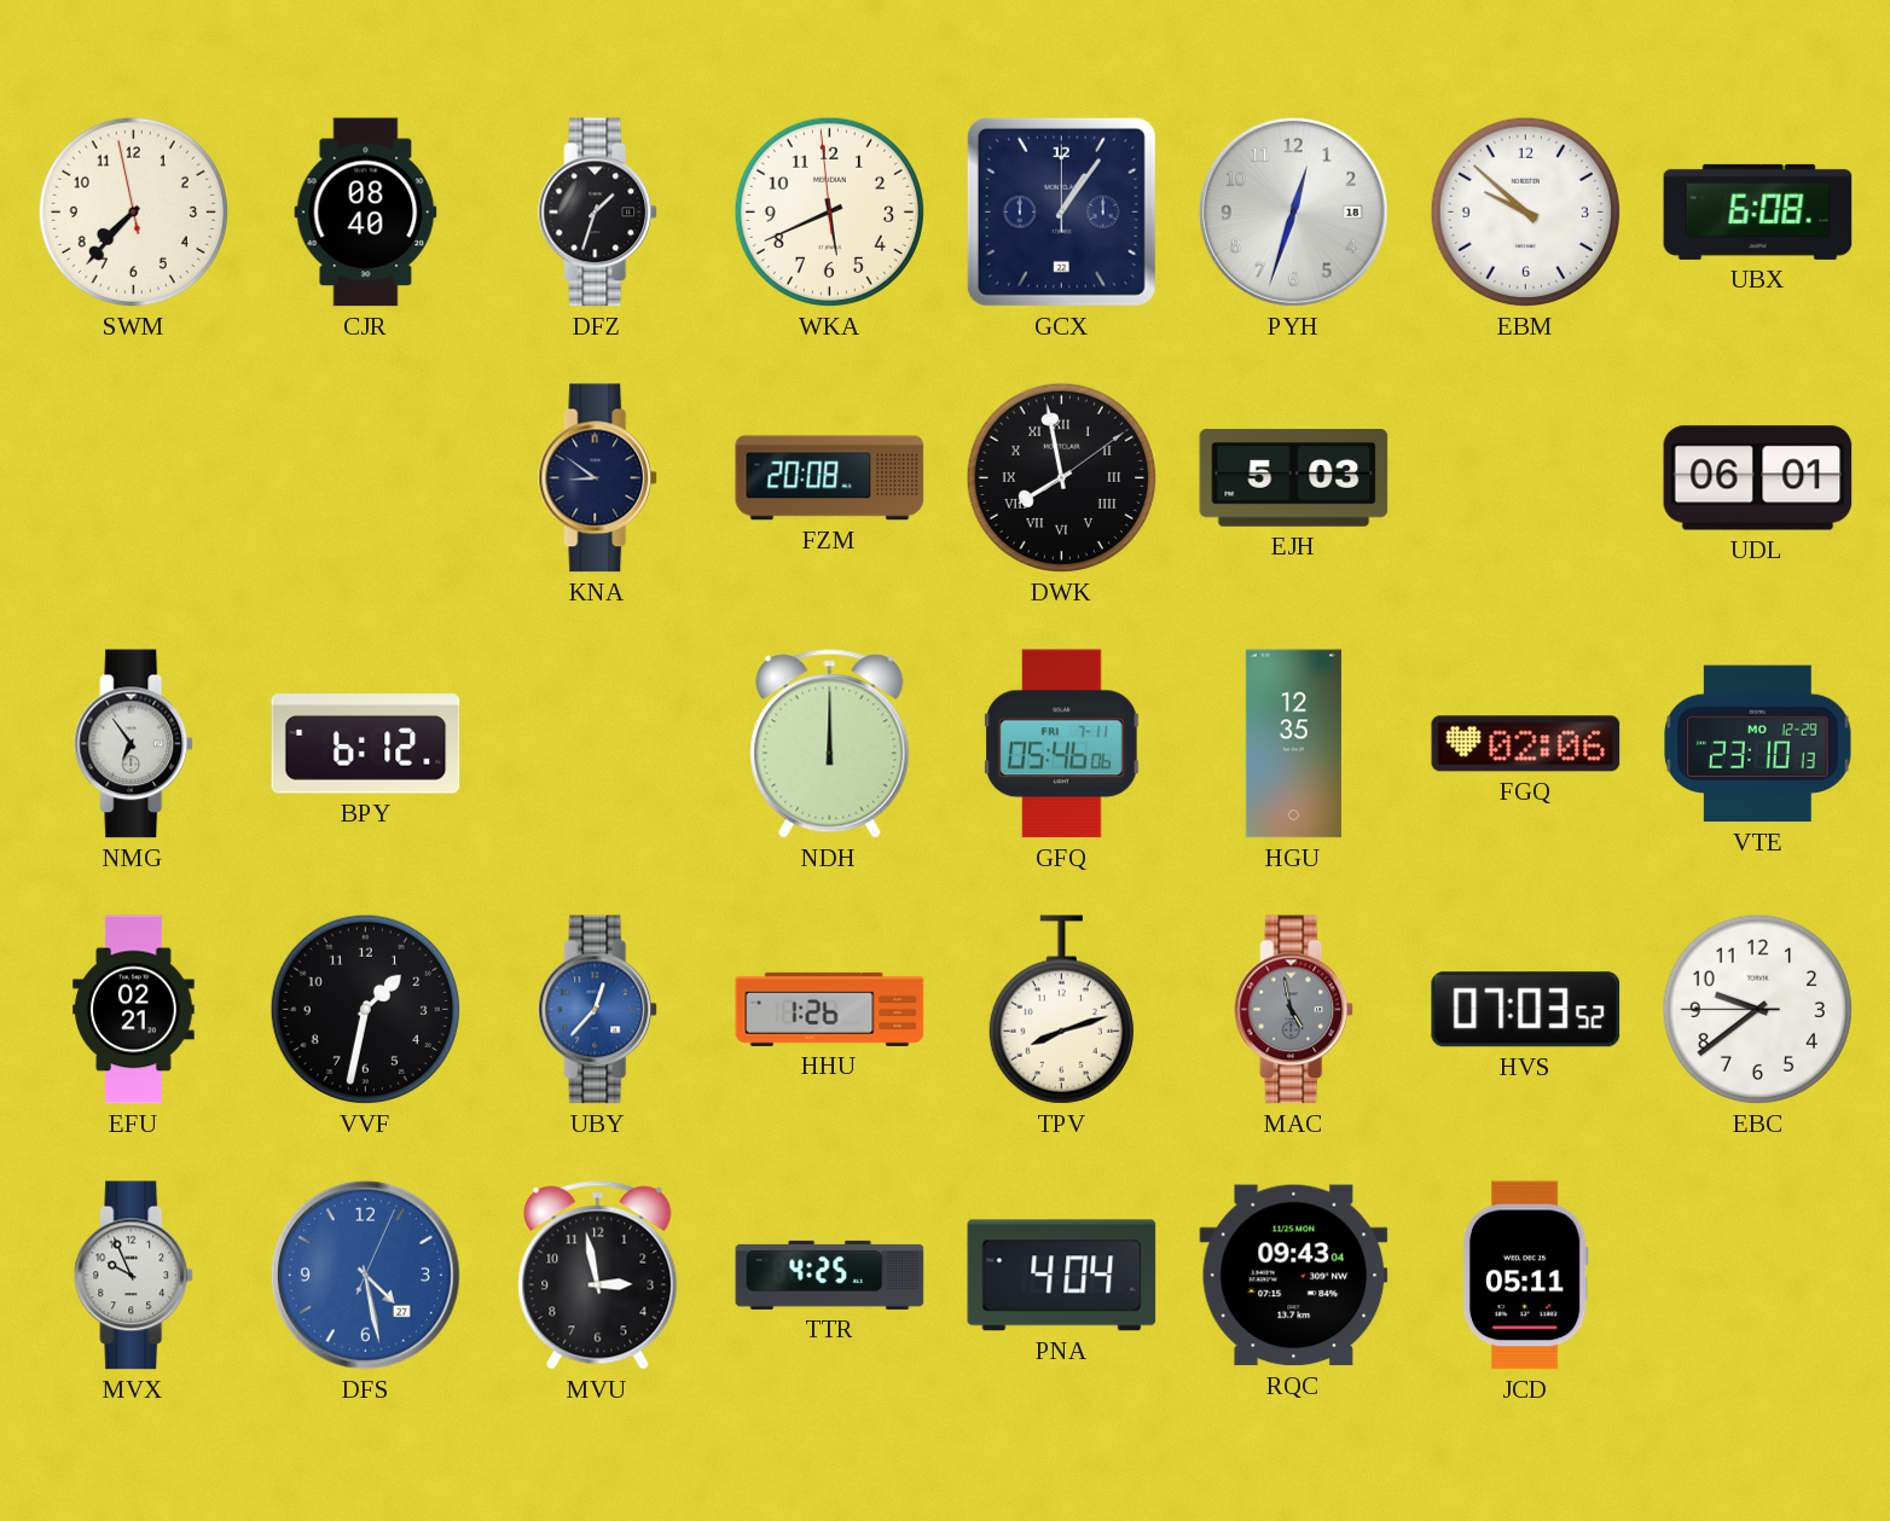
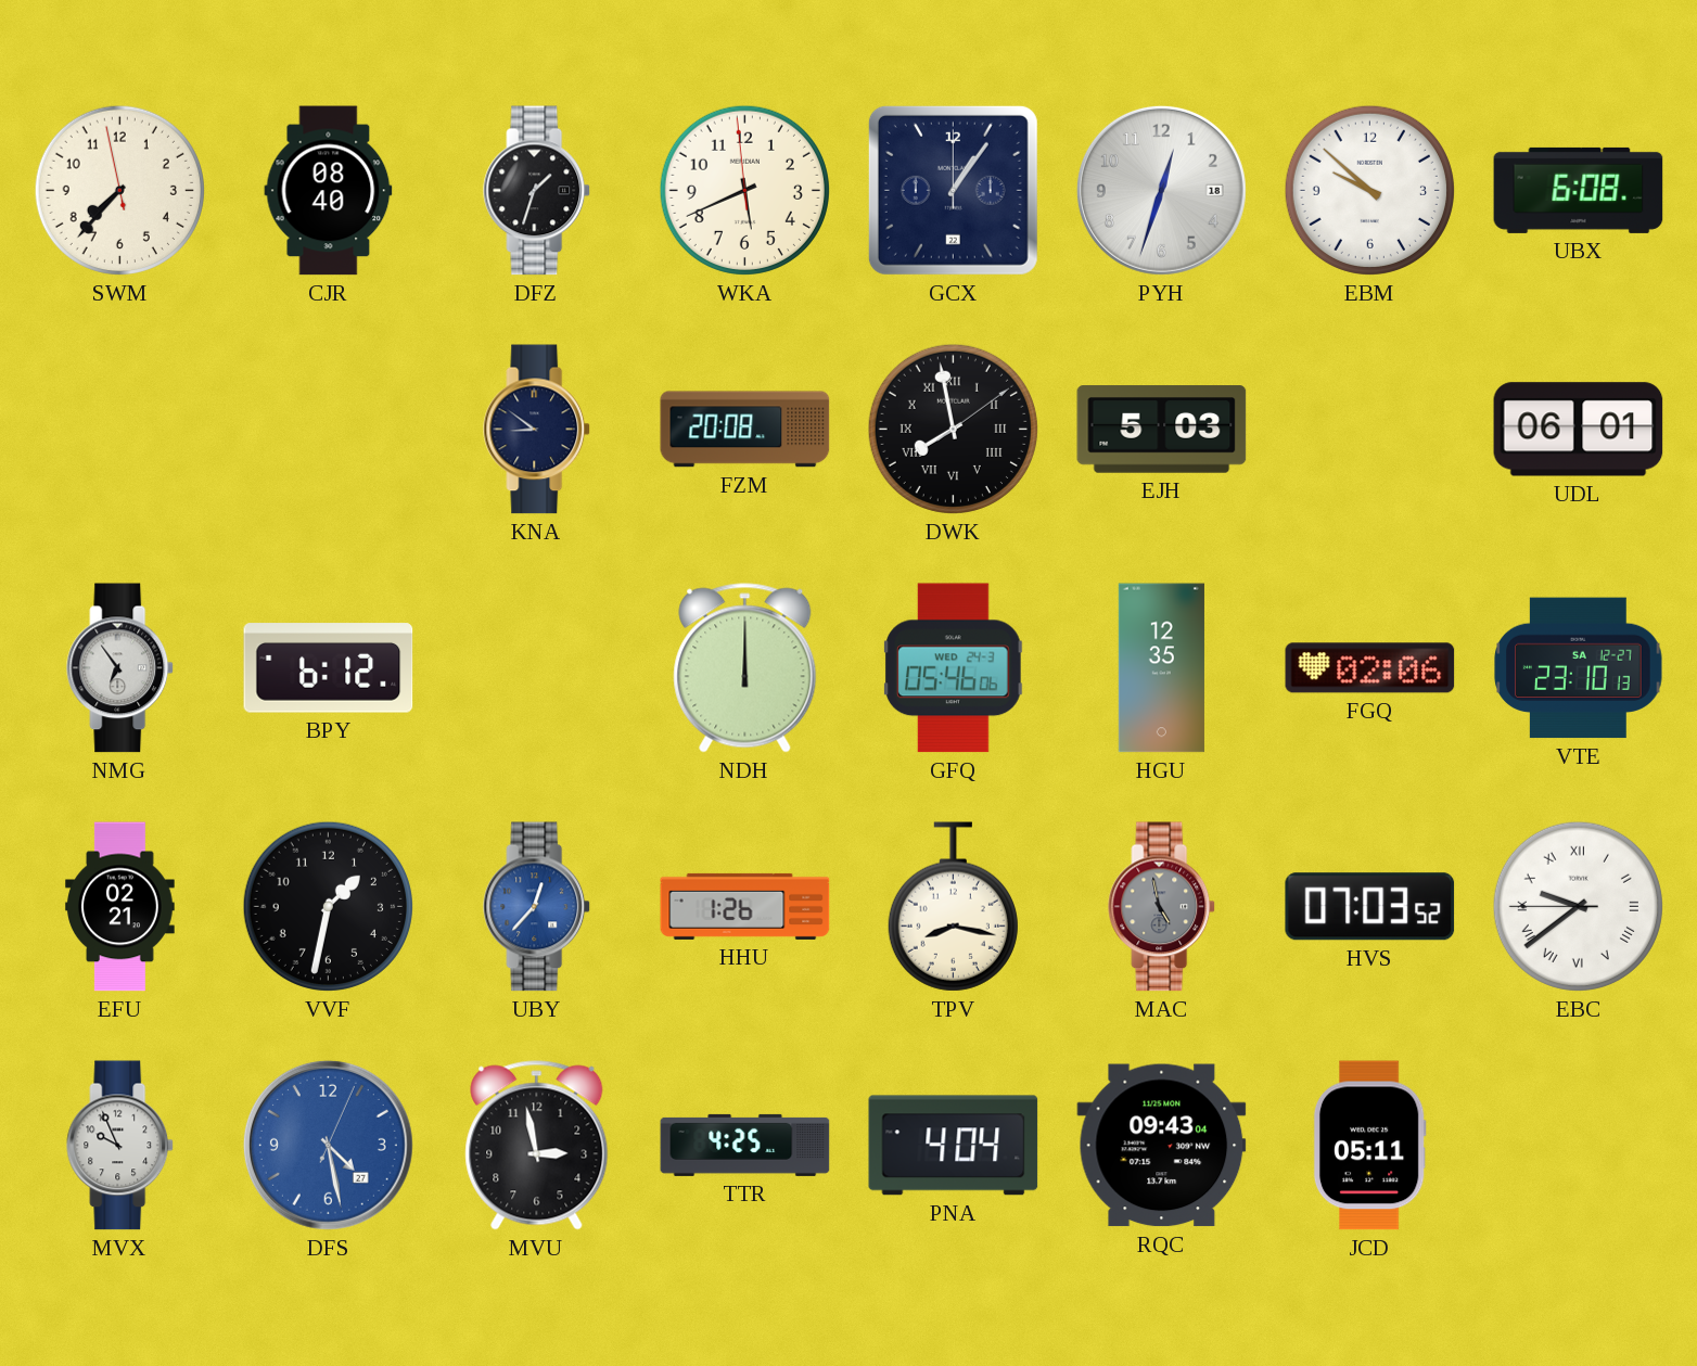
GFQ date: FRI 7-11 -> WED 24-3 (954, 668)
VTE date: MO 12-29 -> SA 12-27 (1579, 668)
TPV: 8:12 -> 8:17 (953, 907)
EBC numerals: Arabic -> Roman (1578, 906)
